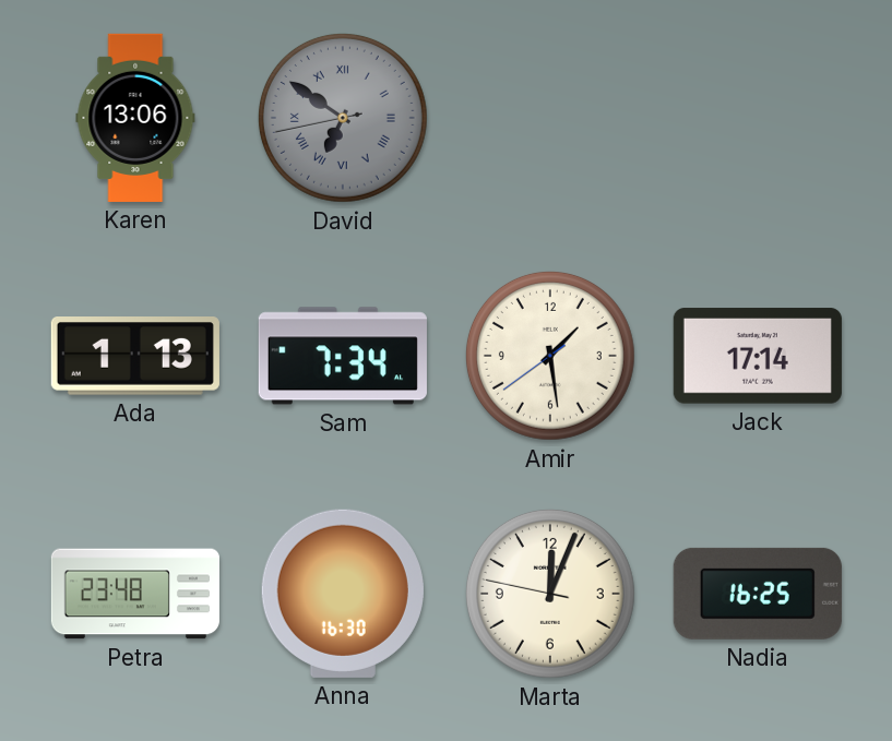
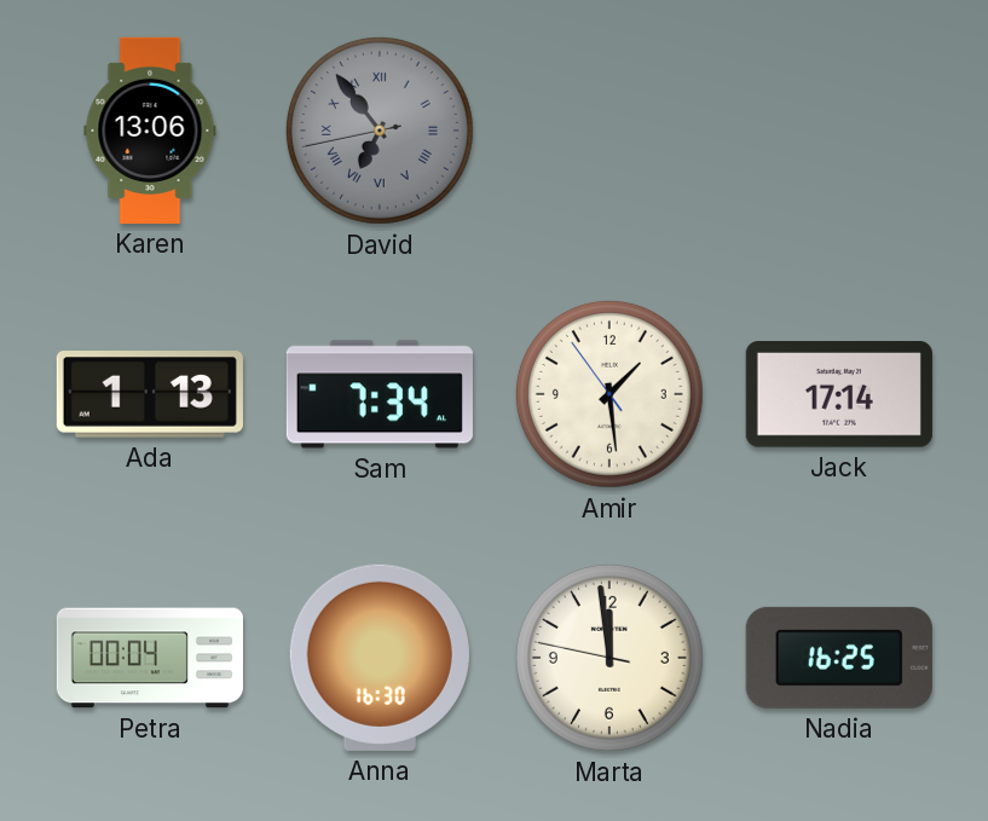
David: 6:50 -> 6:53 (380, 131)
Amir: 1:28:39 -> 1:28:54 (609, 394)
Petra: 23:48 -> 00:04 (150, 658)
Marta: 12:03 -> 11:58 (609, 658)
